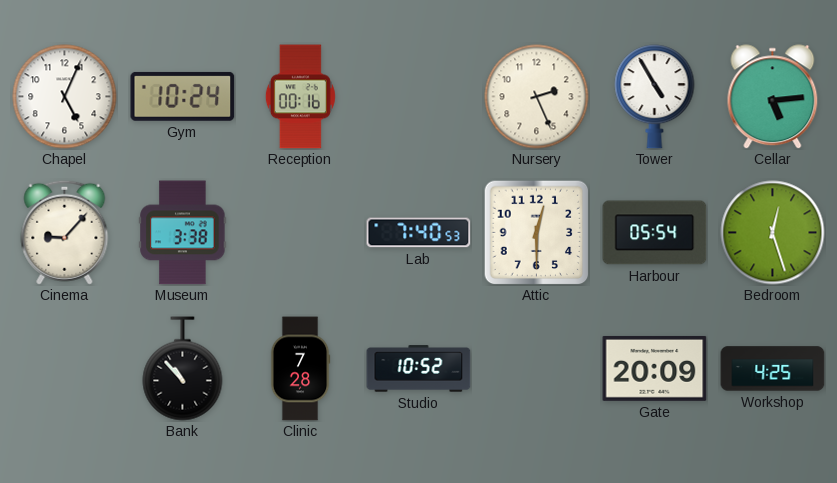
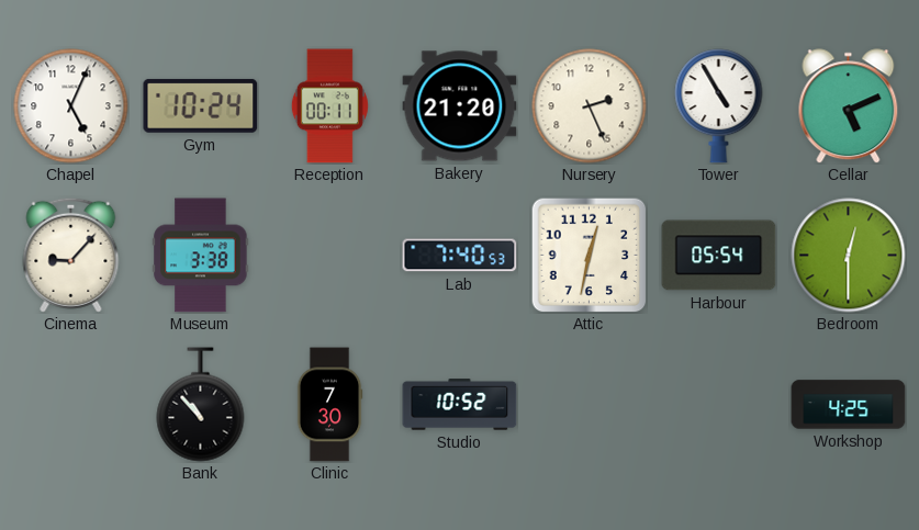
Reception: 00:16 -> 00:11 (329, 106)
Bakery: none -> 21:20 (460, 106)
Cellar: 5:14 -> 5:11 (849, 106)
Attic: 12:30 -> 12:32 (589, 255)
Bedroom: 12:27 -> 12:30 (849, 256)
Clinic: 7:28 -> 7:30 (329, 405)
Gate: 20:09 -> none (655, 368)
